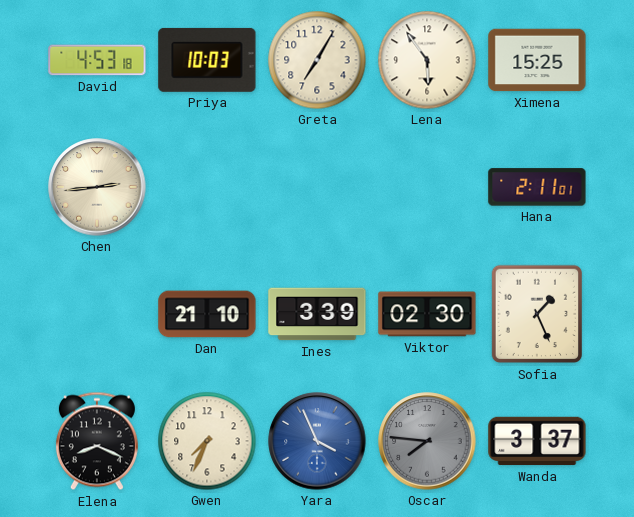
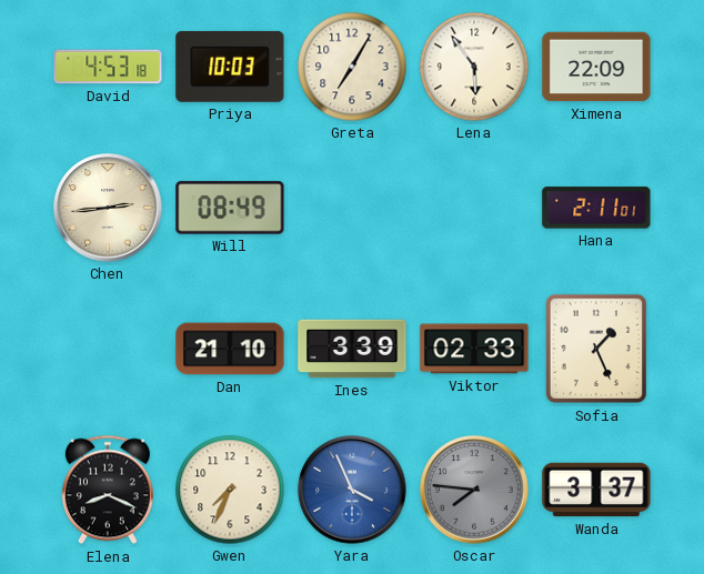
Ximena: 15:25 -> 22:09 (596, 67)
Will: none -> 08:49 (230, 208)
Viktor: 02:30 -> 02:33 (474, 349)
